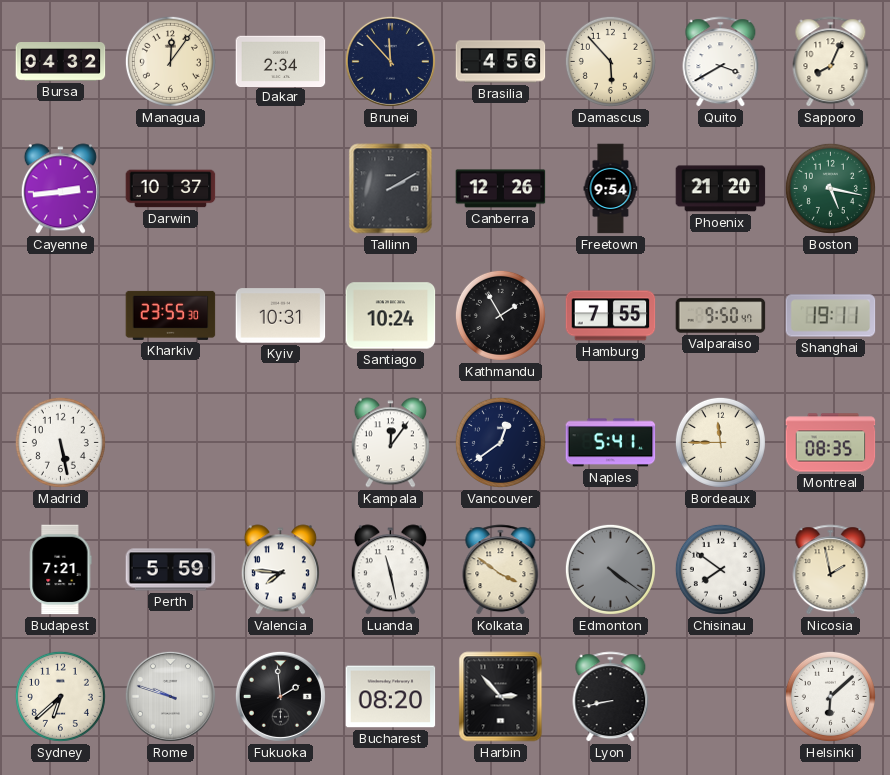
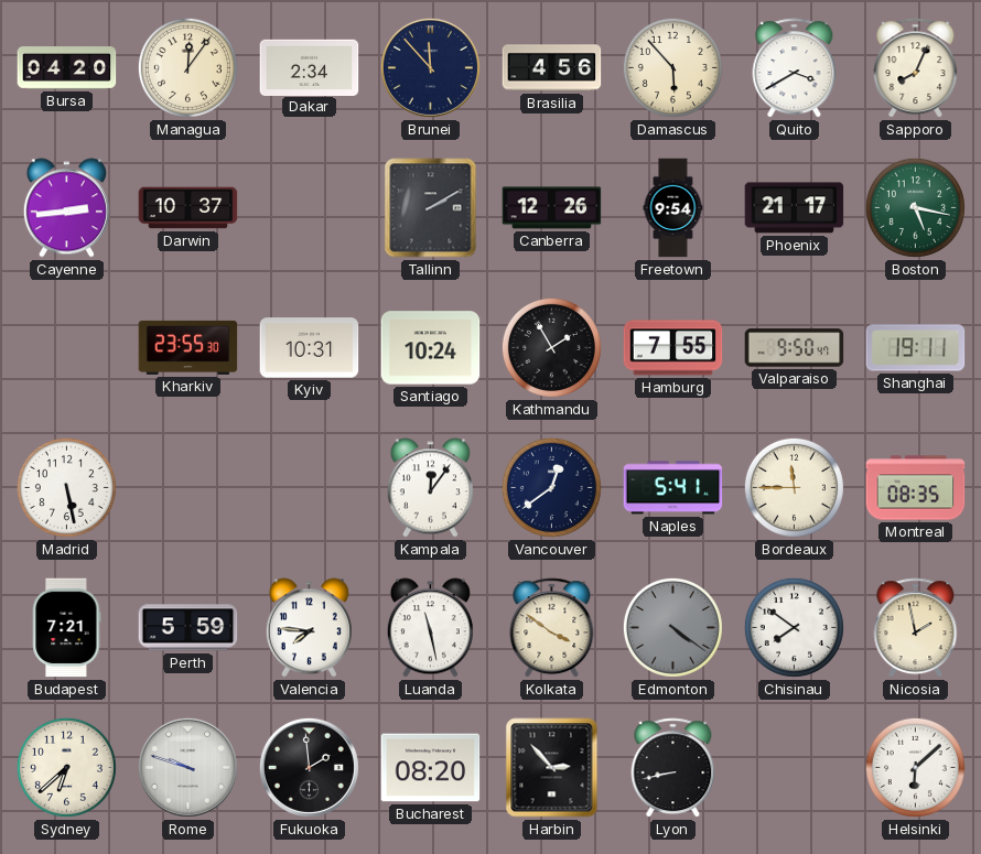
Bursa: 04:32 -> 04:20 (67, 68)
Phoenix: 21:20 -> 21:17 (795, 208)
